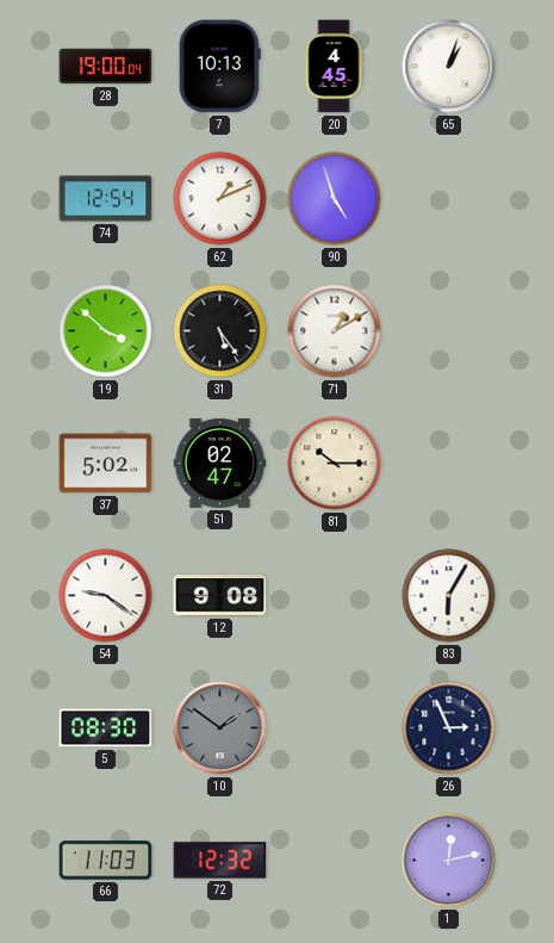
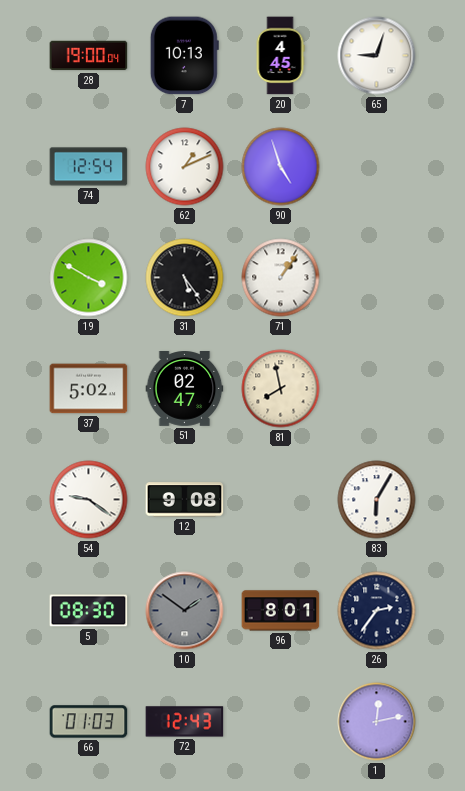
65: 1:03 -> 9:03 (377, 56)
19: 3:52 -> 3:50 (89, 278)
71: 1:10 -> 1:06 (281, 278)
81: 10:15 -> 7:58 (281, 389)
96: none -> 8:01 (281, 611)
26: 2:56 -> 2:36 (377, 611)
66: 11:03 -> 01:03 (89, 722)
72: 12:32 -> 12:43 (185, 722)
